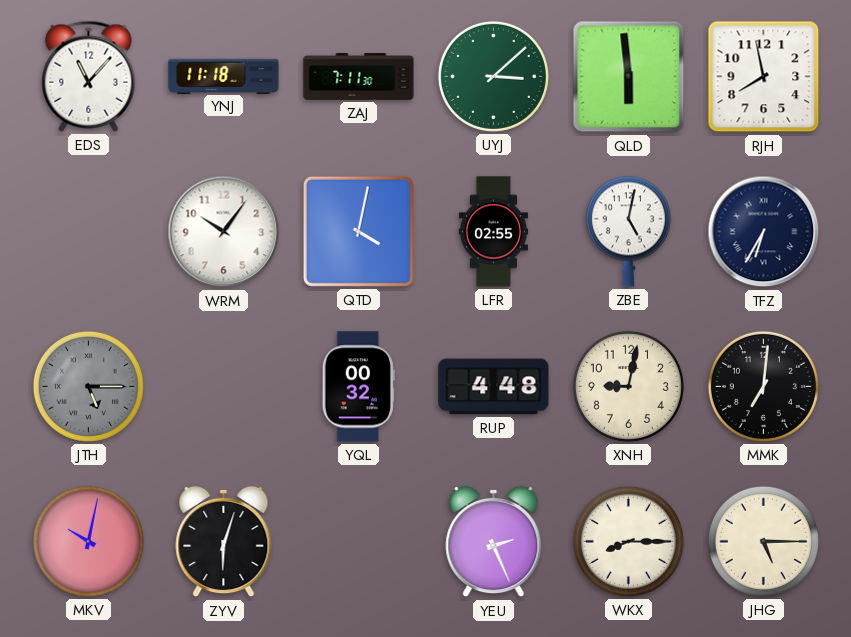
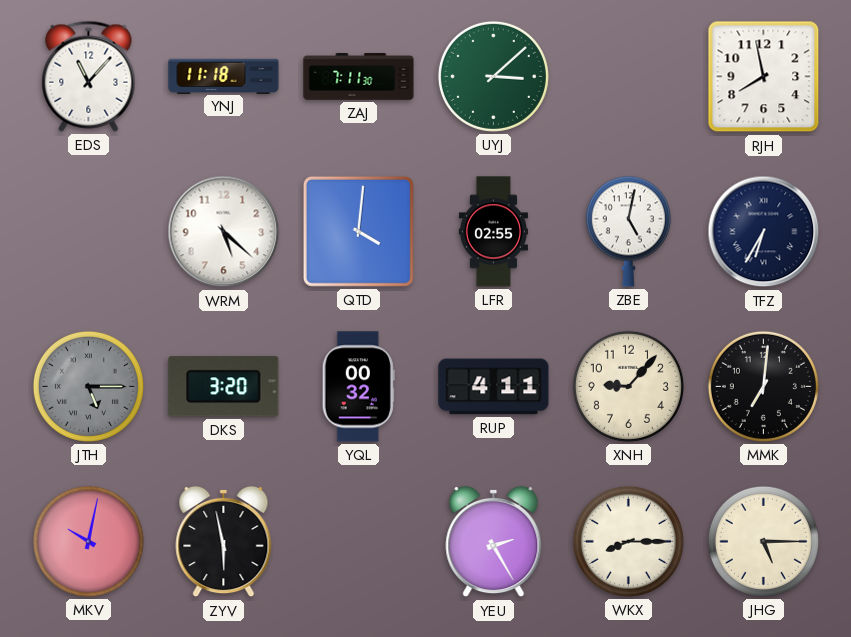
QLD: 5:59 -> none (629, 77)
WRM: 10:06 -> 5:22 (224, 232)
QTD: 4:02 -> 4:01 (358, 231)
DKS: none -> 3:20 (224, 387)
RUP: 4:48 -> 4:11 (494, 387)
XNH: 9:02 -> 9:07 (628, 386)
ZYV: 6:03 -> 5:58 (224, 542)
YEU: 2:26 -> 2:25 (494, 542)
